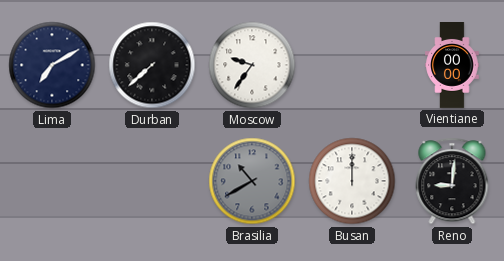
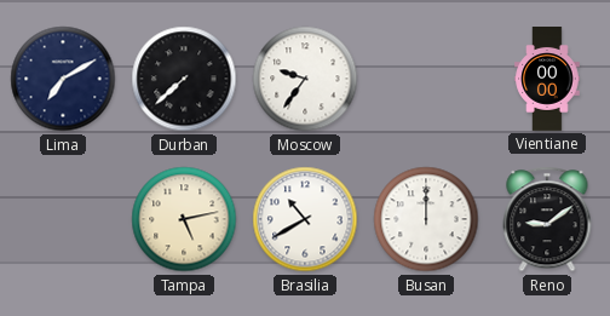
Tampa: none -> 5:13 (184, 219)
Brasilia dial: grey -> white (305, 219)
Reno: 9:01 -> 9:09 (547, 219)
